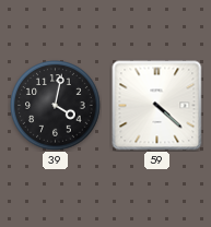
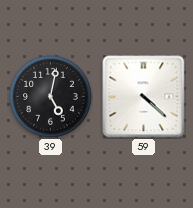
39: 4:02 -> 5:02 (51, 97)
